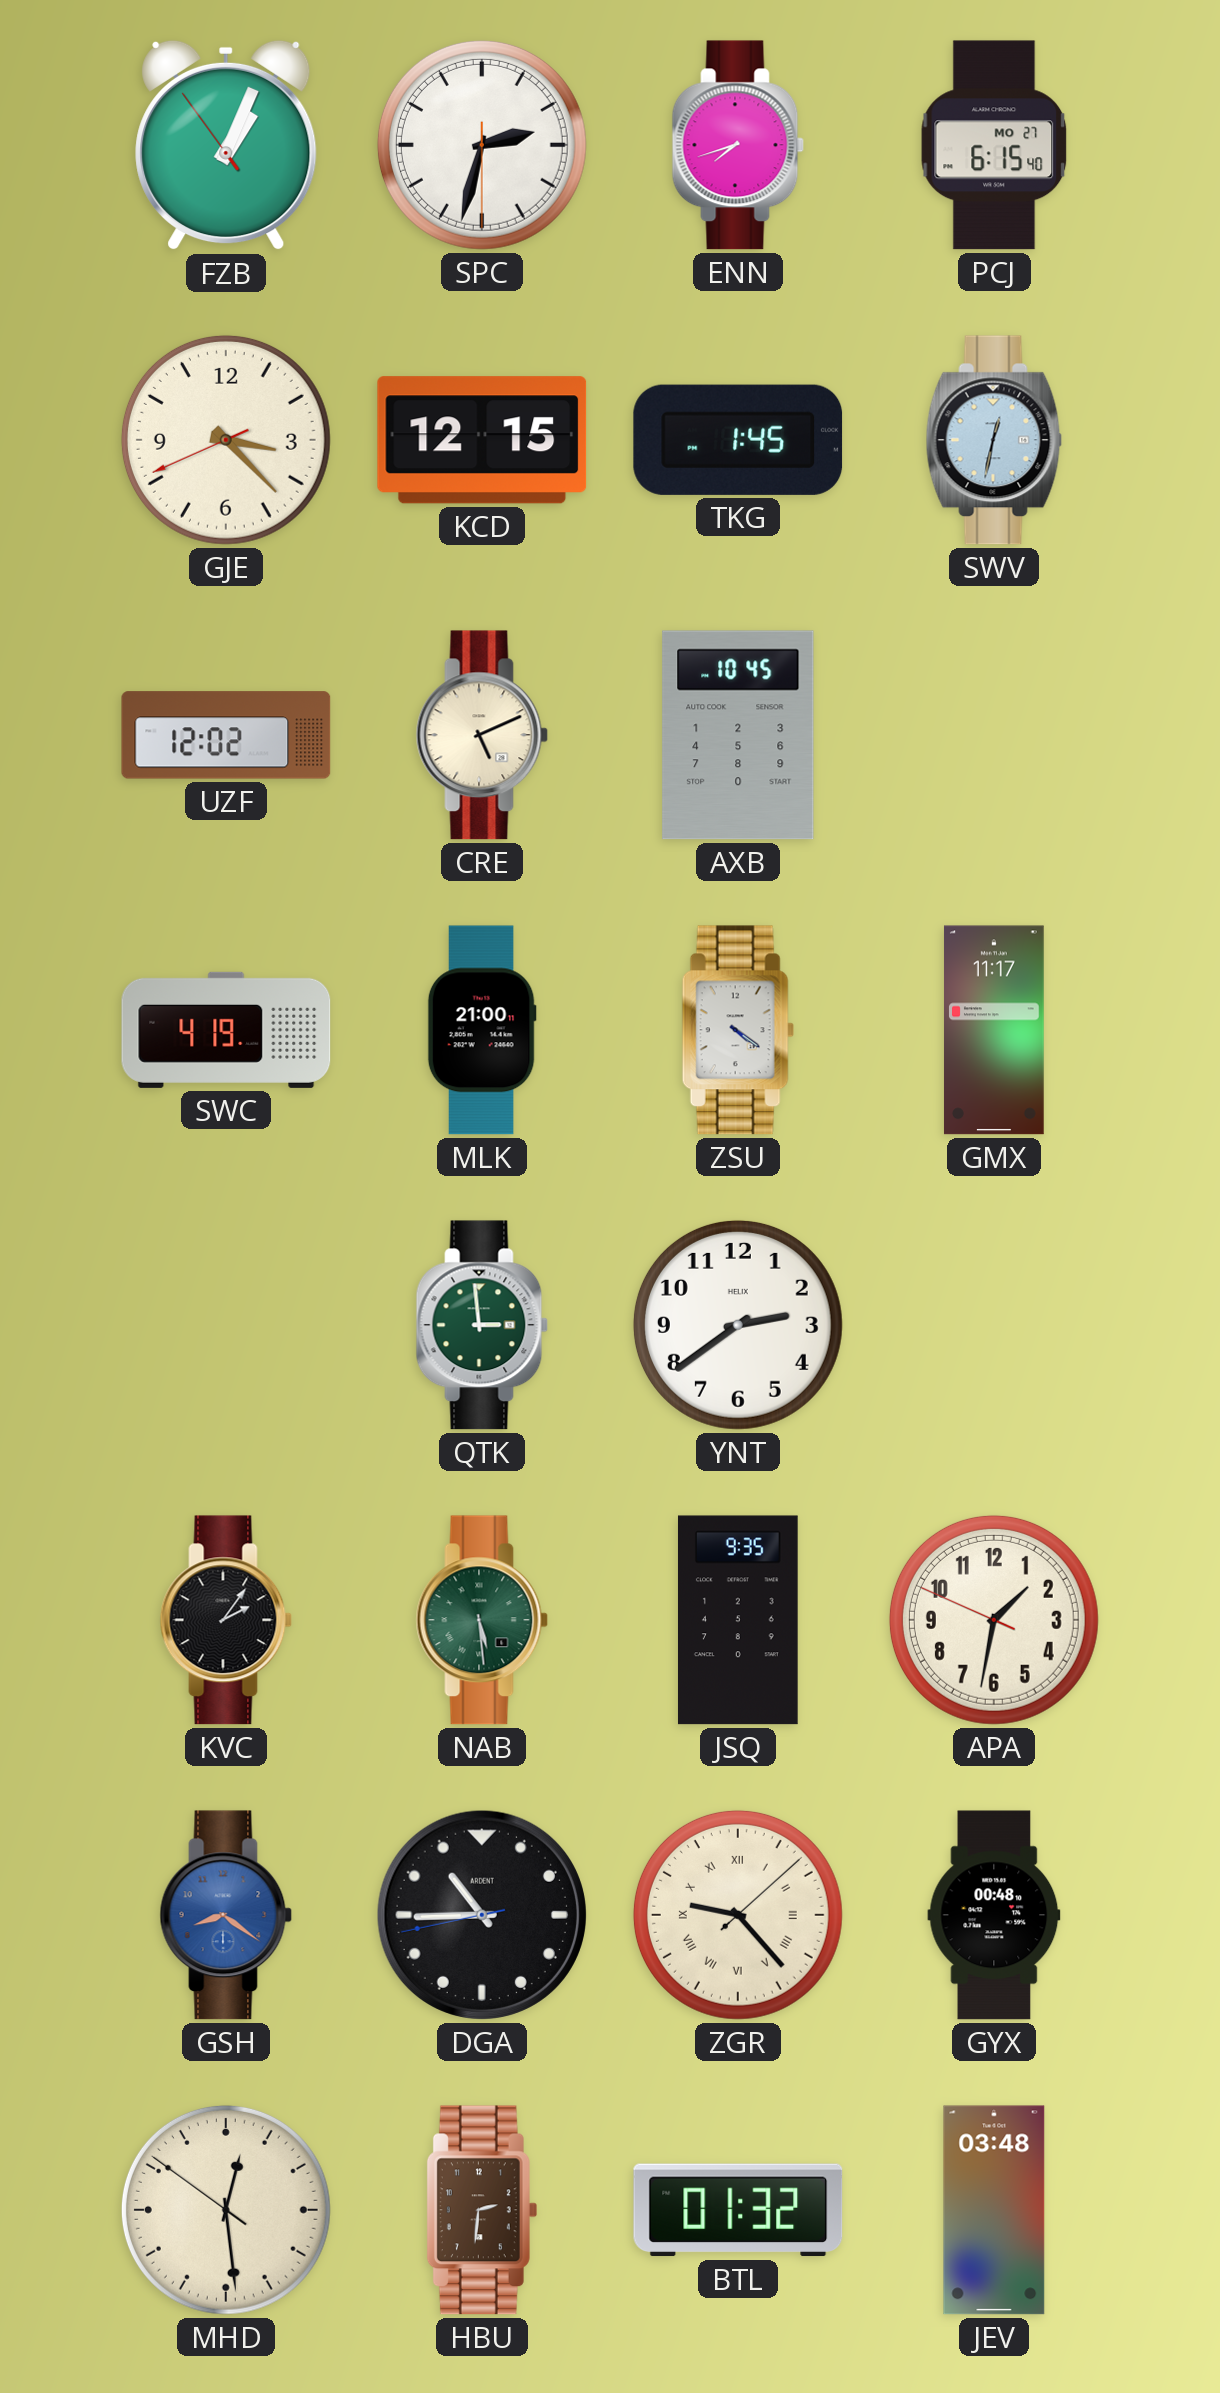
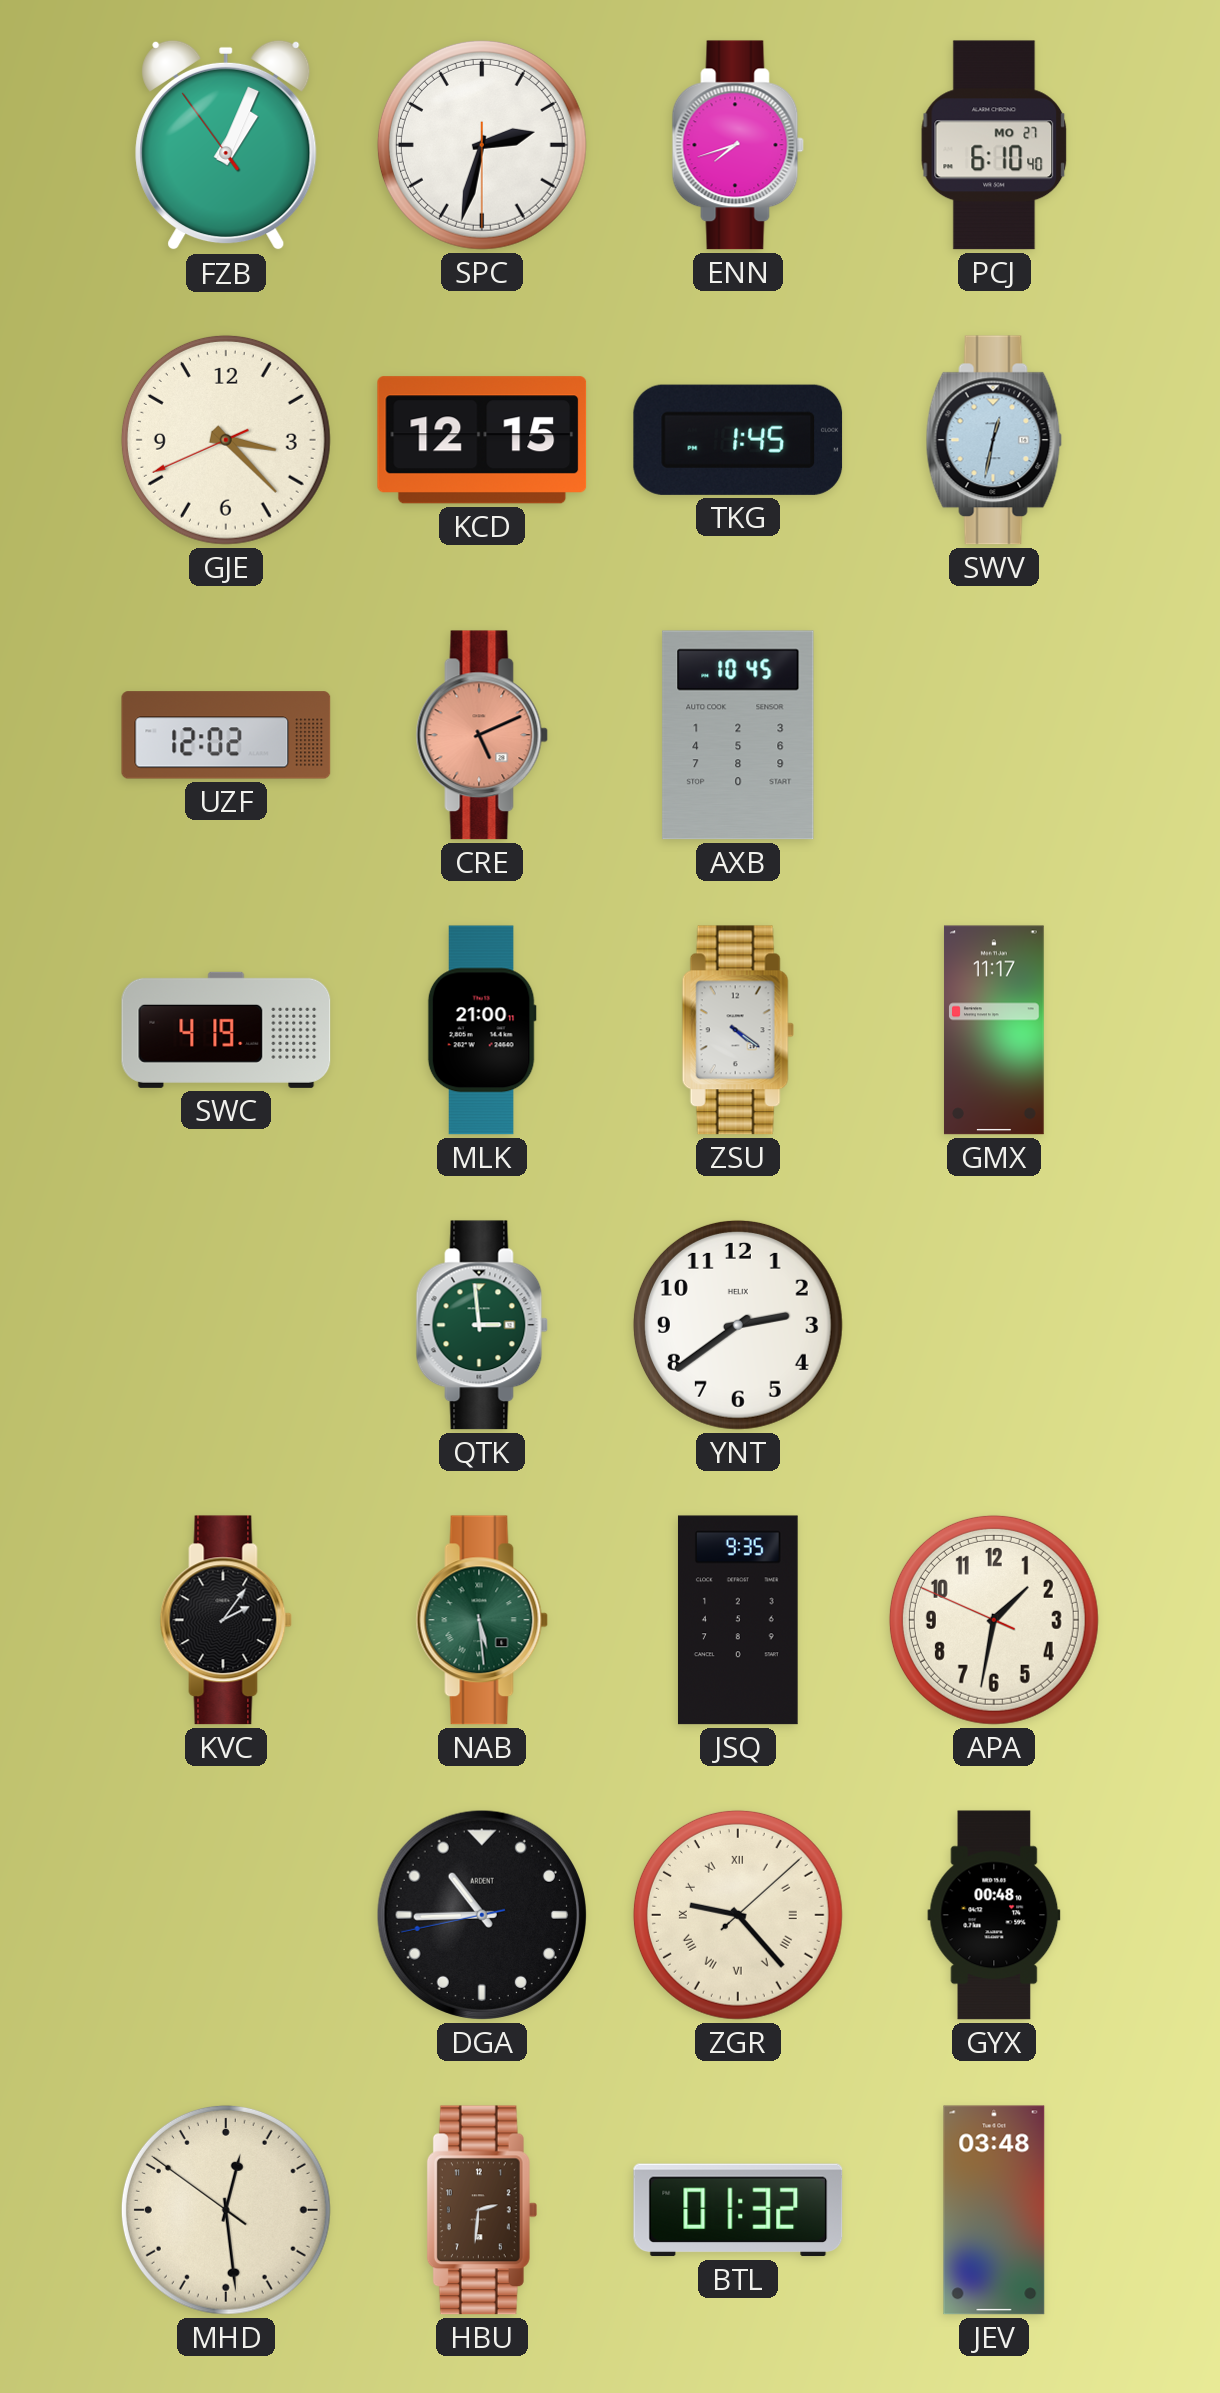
PCJ: 6:15 -> 6:10 (994, 145)
CRE dial: cream -> salmon (482, 735)
GSH: 8:21 -> none (226, 1915)
